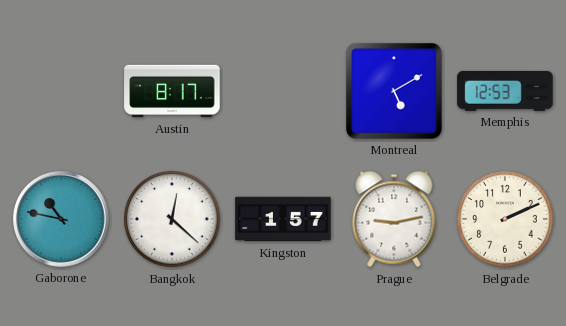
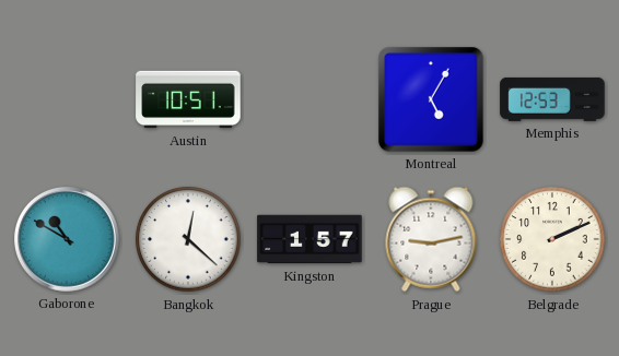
Austin: 8:17 -> 10:51 (188, 99)
Montreal: 5:10 -> 5:05 (431, 99)
Gaborone: 10:47 -> 10:50 (67, 239)
